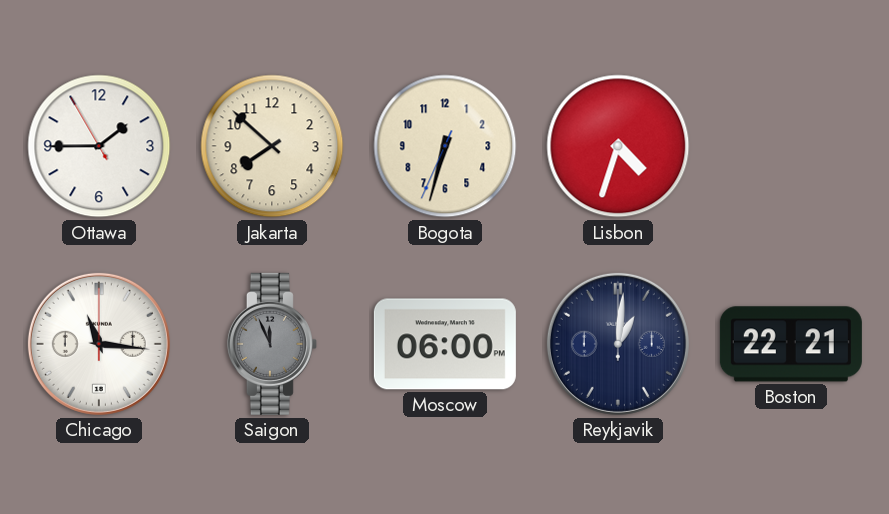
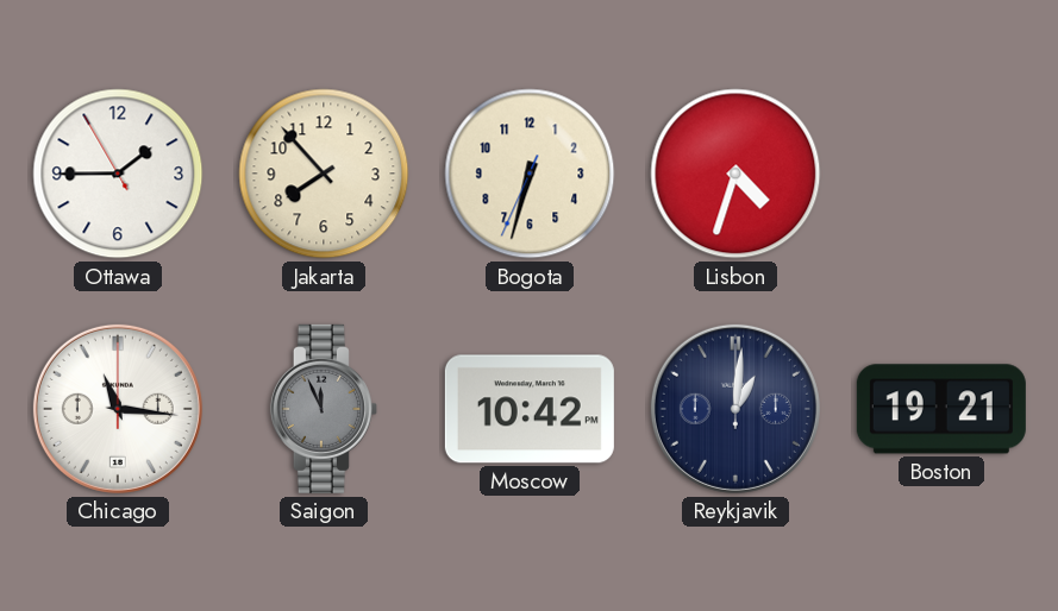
Jakarta: 7:52 -> 7:53 (324, 174)
Moscow: 06:00 -> 10:42 (530, 409)
Boston: 22:21 -> 19:21 (941, 409)
